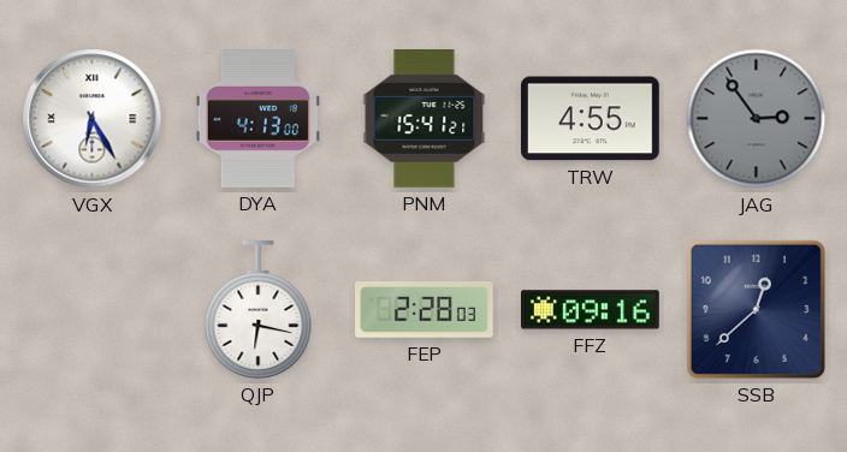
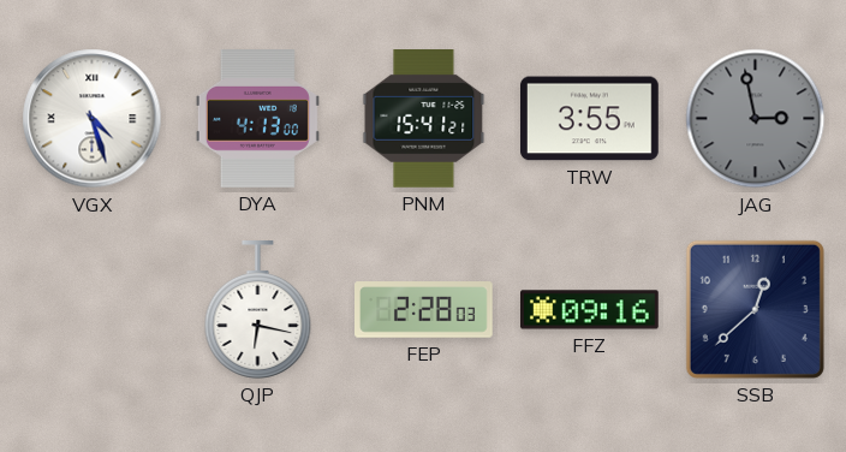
VGX: 6:25 -> 4:27 (93, 119)
TRW: 4:55 -> 3:55 (590, 119)
JAG: 2:54 -> 2:58 (756, 119)
